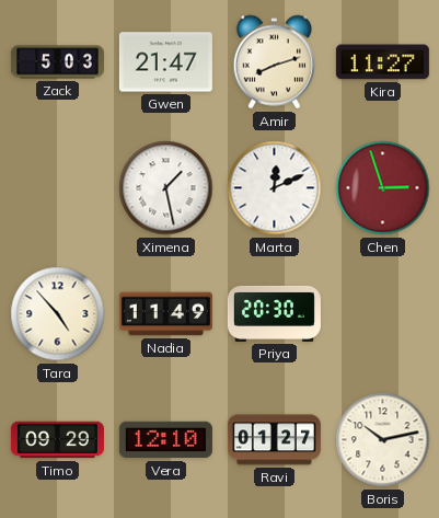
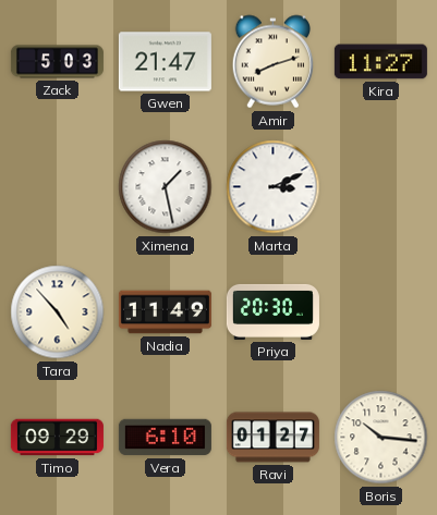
Marta: 12:11 -> 3:11 (274, 187)
Chen: 2:57 -> none (383, 188)
Vera: 12:10 -> 6:10 (165, 438)
Boris: 10:13 -> 10:16 (381, 438)
